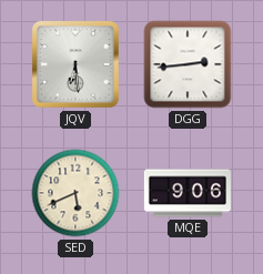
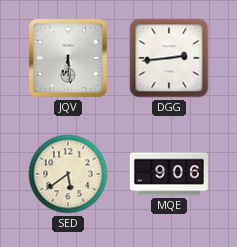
SED: 5:41 -> 5:39 (68, 174)
